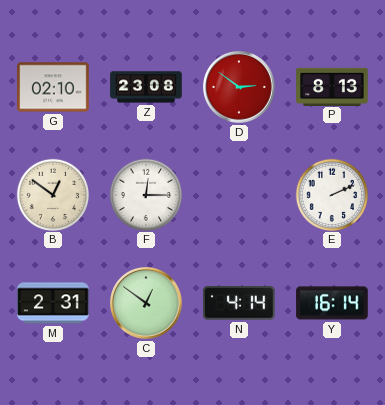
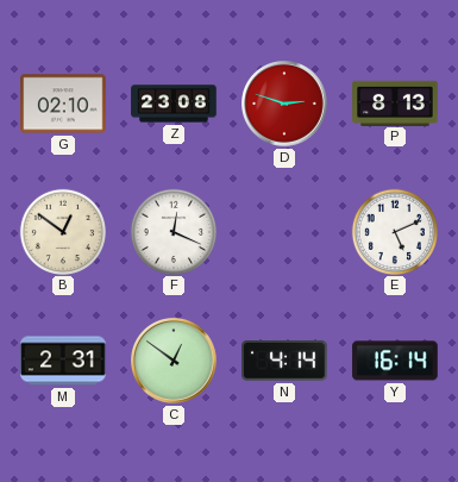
D: 2:51 -> 2:48 (284, 104)
F: 12:15 -> 12:19 (174, 231)
E: 2:11 -> 5:11 (395, 231)
